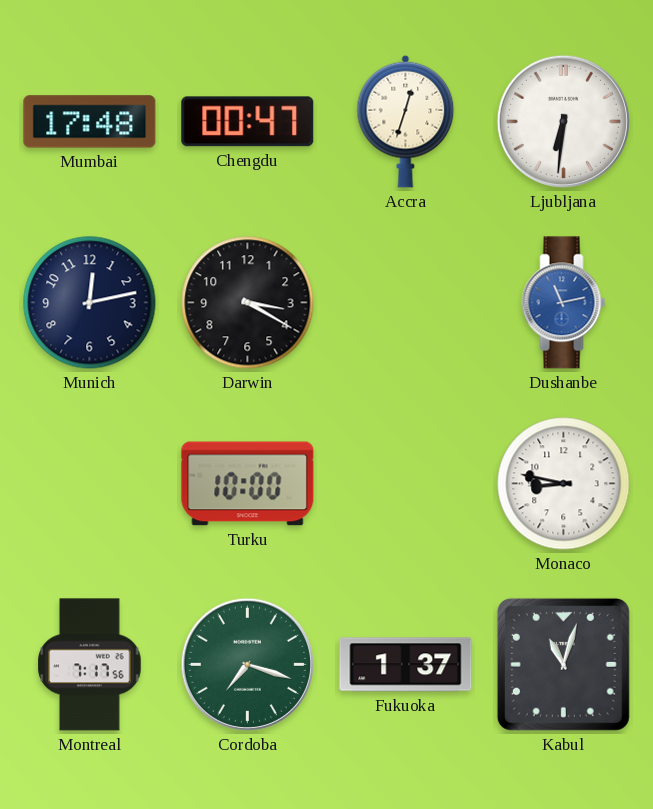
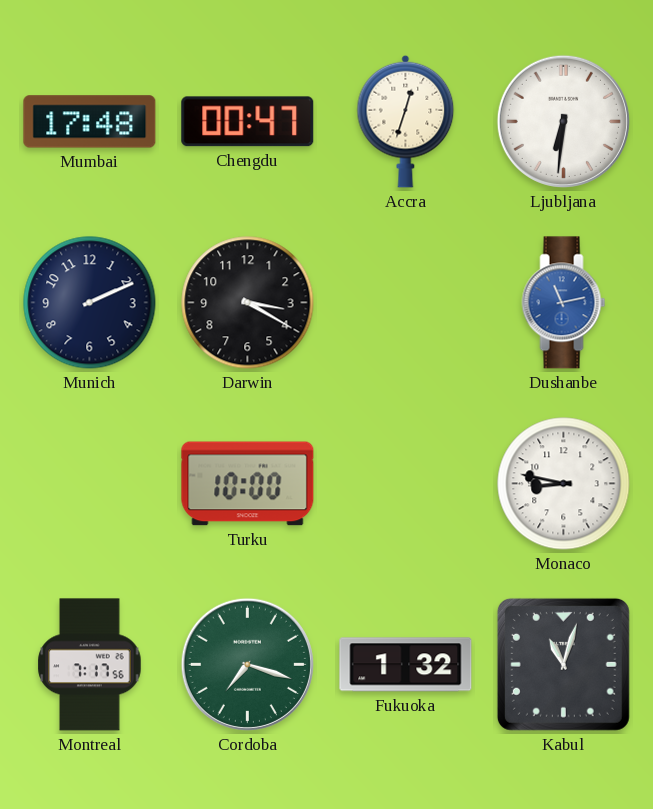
Munich: 12:13 -> 2:11 (90, 303)
Fukuoka: 1:37 -> 1:32 (406, 665)
